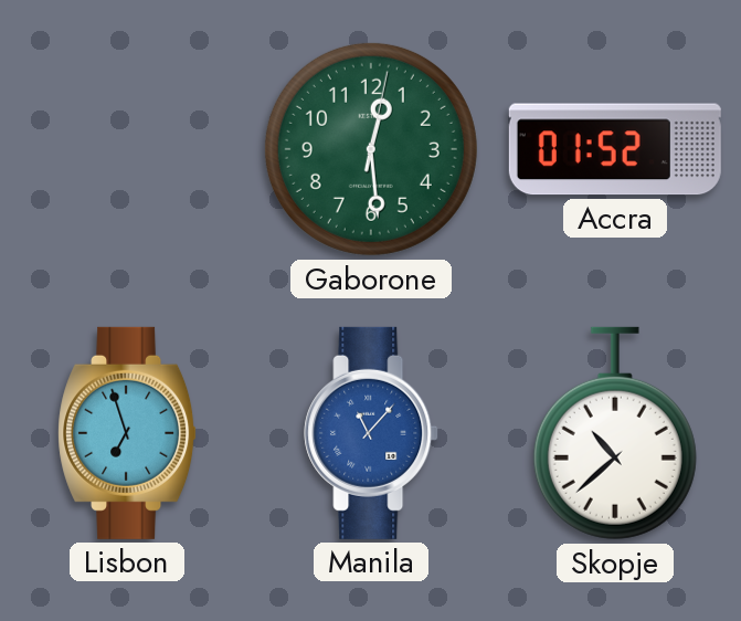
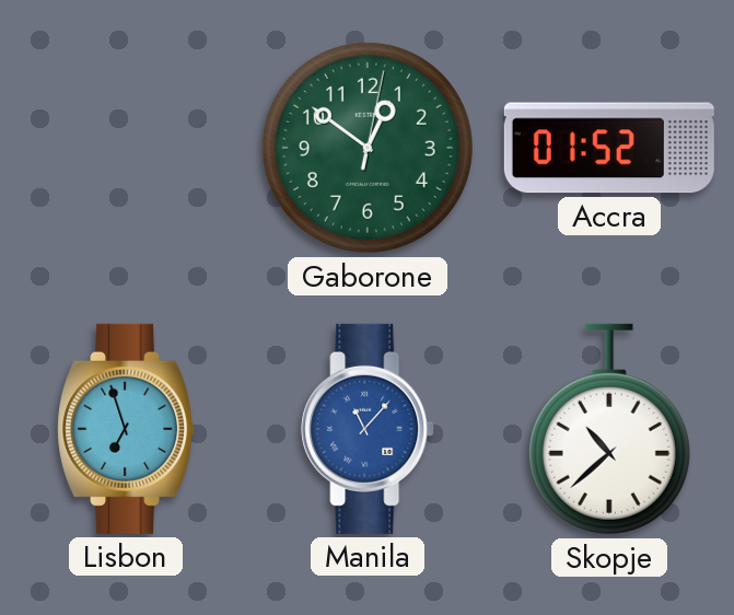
Gaborone: 12:29 -> 12:51 (368, 148)
